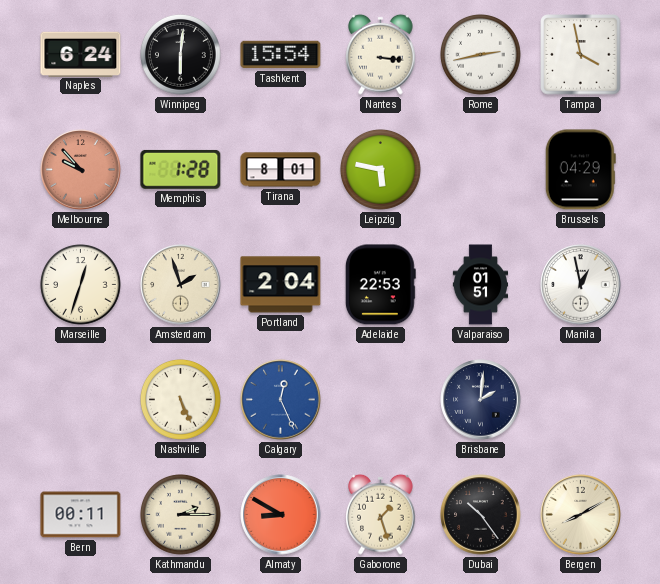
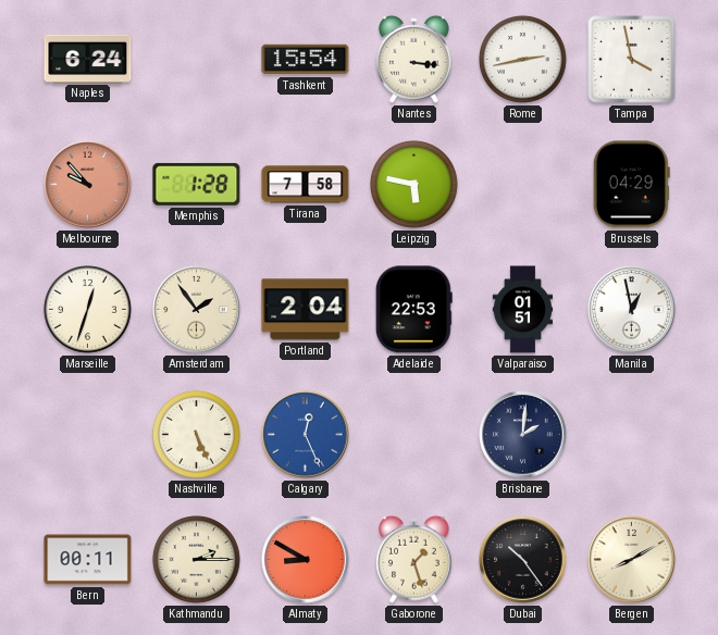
Winnipeg: 6:01 -> none (181, 55)
Tirana: 8:01 -> 7:58 (306, 185)
Amsterdam: 1:57 -> 1:54 (197, 310)
